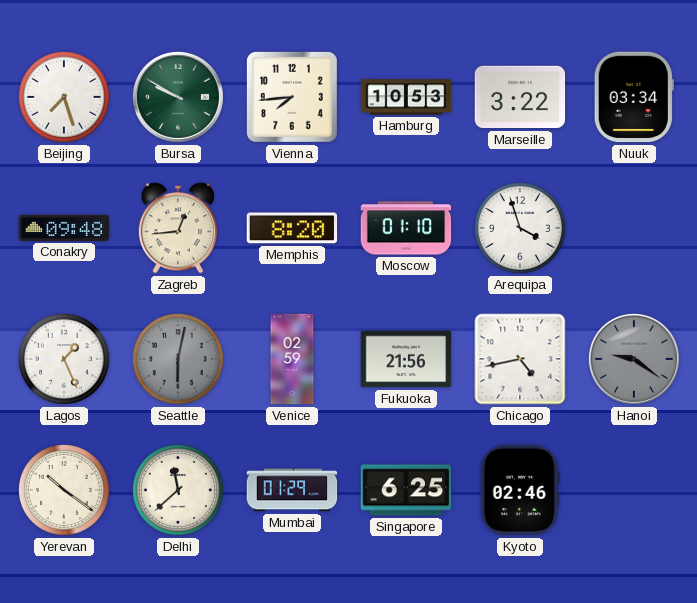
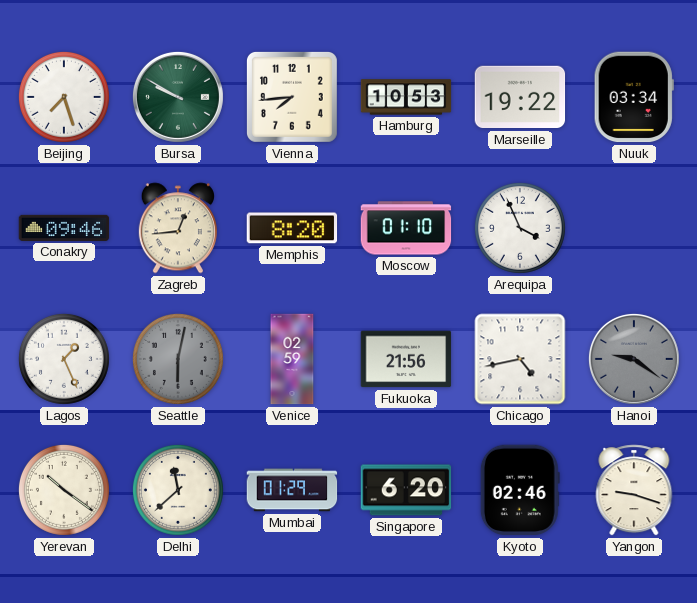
Marseille: 3:22 -> 19:22 (520, 97)
Conakry: 09:48 -> 09:46 (64, 228)
Arequipa: 3:57 -> 3:56 (520, 228)
Singapore: 6:25 -> 6:20 (406, 490)
Yangon: none -> 9:18 (634, 490)
